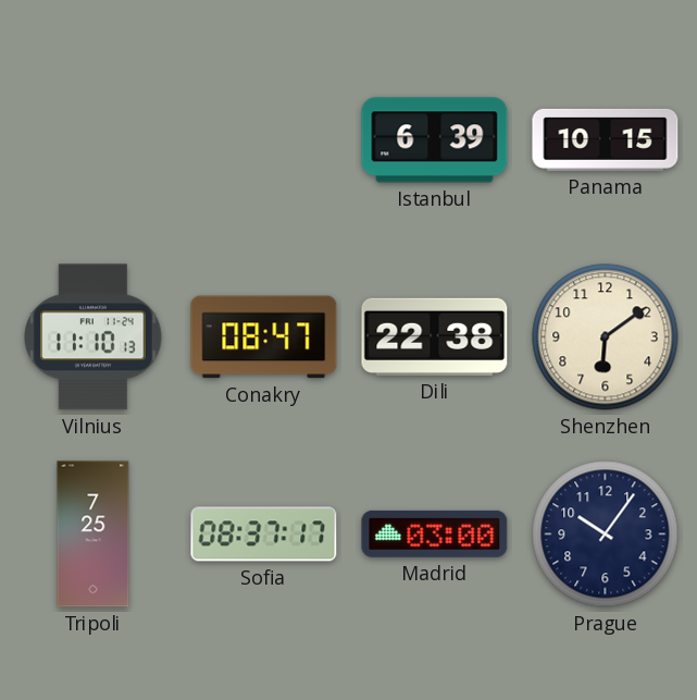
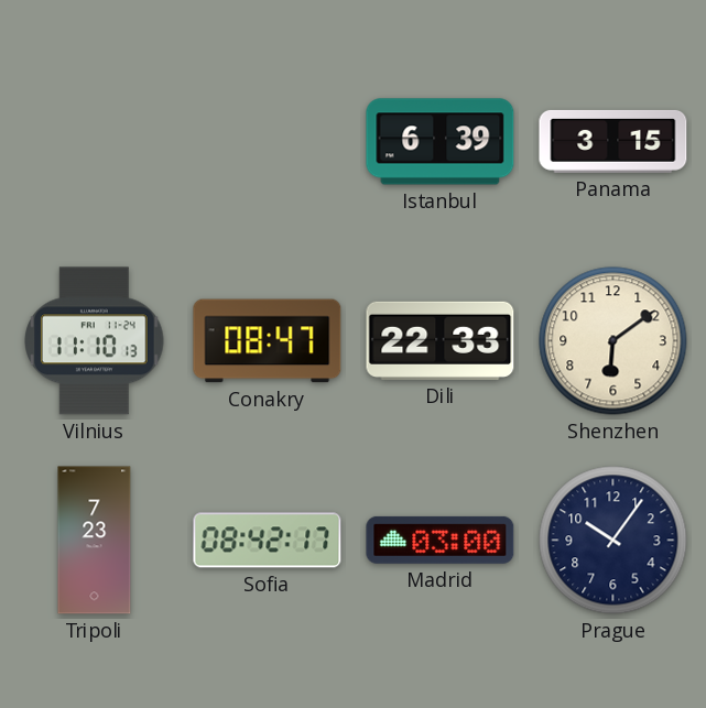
Panama: 10:15 -> 3:15 (613, 141)
Dili: 22:38 -> 22:33 (441, 340)
Tripoli: 7:25 -> 7:23 (95, 541)
Sofia: 08:37 -> 08:42 (268, 541)
